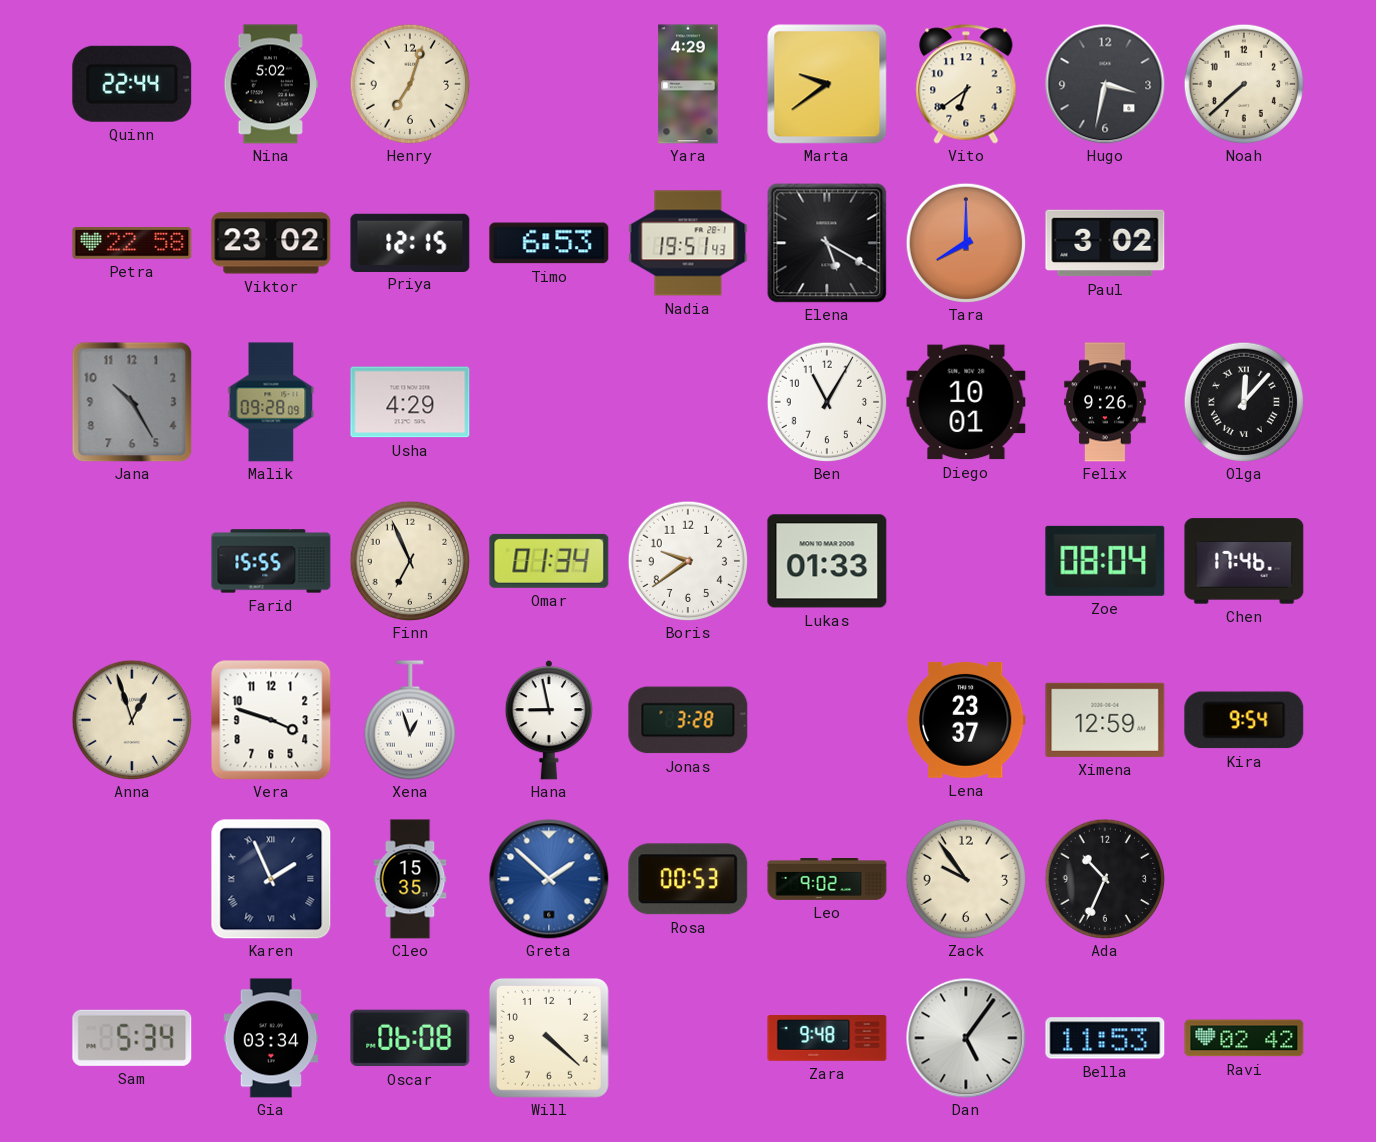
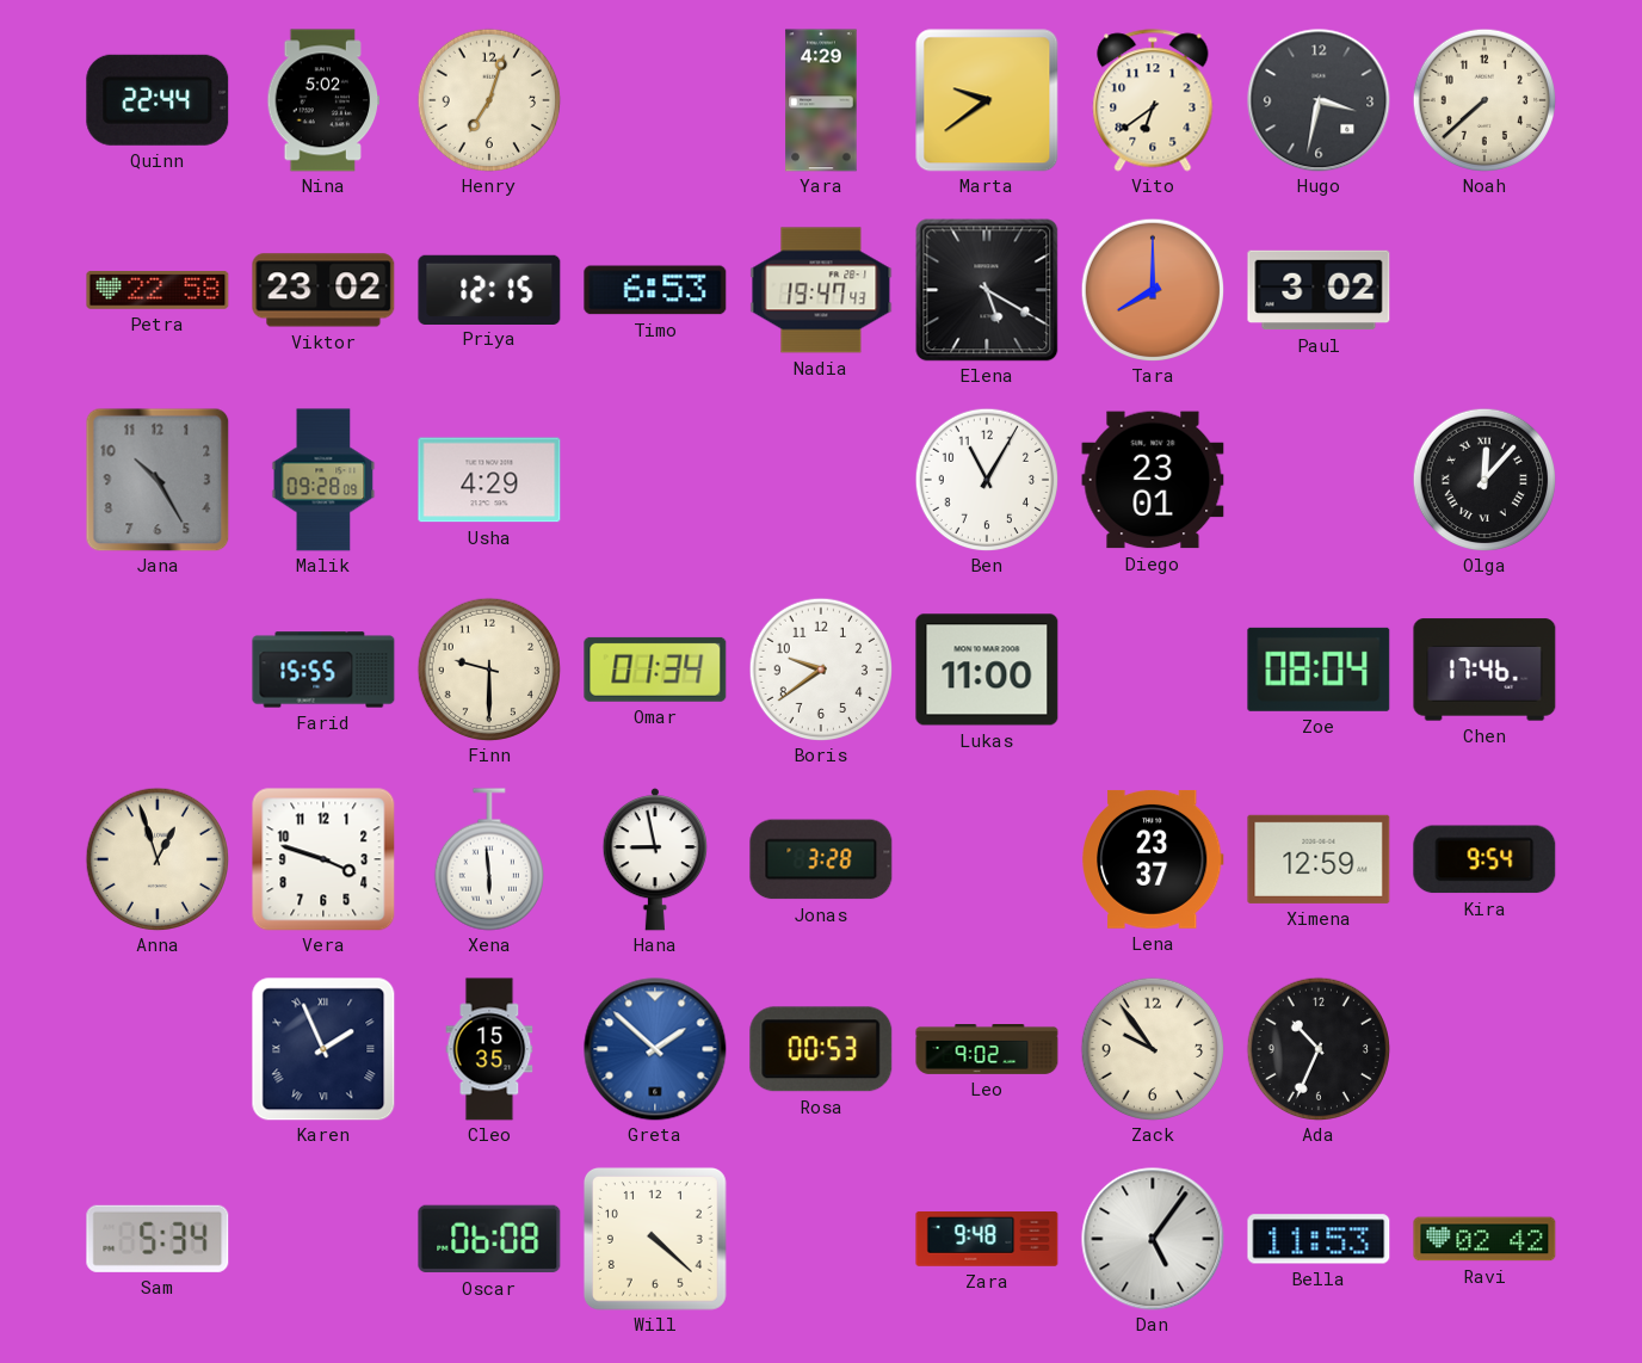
Nadia: 19:51 -> 19:47 (821, 290)
Diego: 10:01 -> 23:01 (1153, 480)
Felix: 9:26 -> none (1105, 402)
Finn: 6:56 -> 9:30 (489, 670)
Lukas: 01:33 -> 11:00 (987, 670)
Xena: 12:57 -> 5:59 (489, 859)
Gia: 03:34 -> none (271, 1038)
